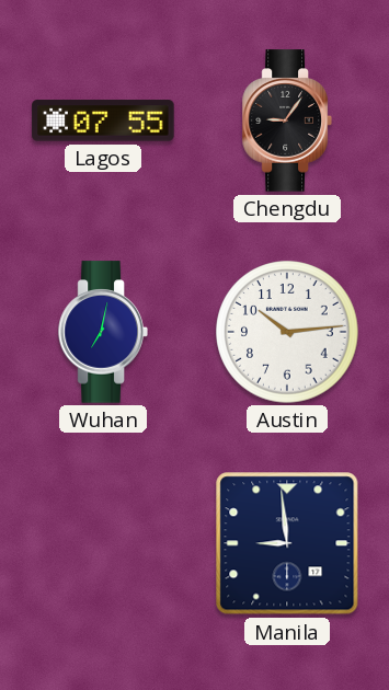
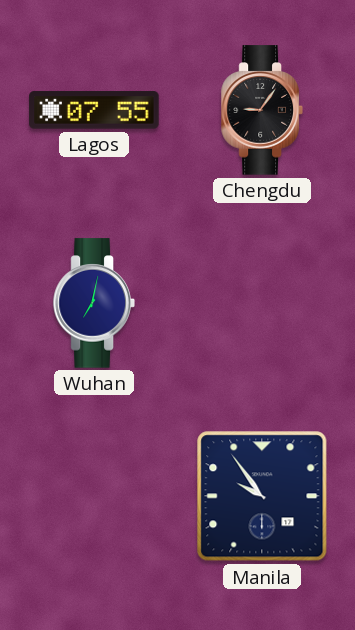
Austin: 10:14 -> none (287, 332)
Manila: 8:59 -> 9:54 (262, 496)
